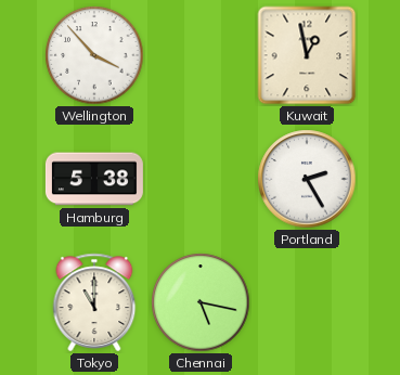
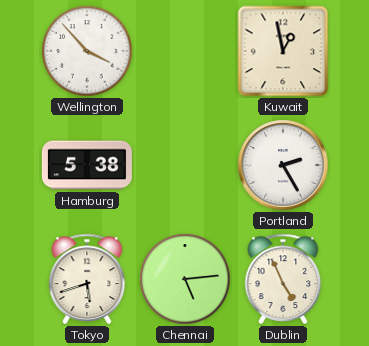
Tokyo: 11:00 -> 5:42 (87, 279)
Chennai: 5:17 -> 5:14 (185, 279)
Dublin: none -> 4:56 (283, 279)
